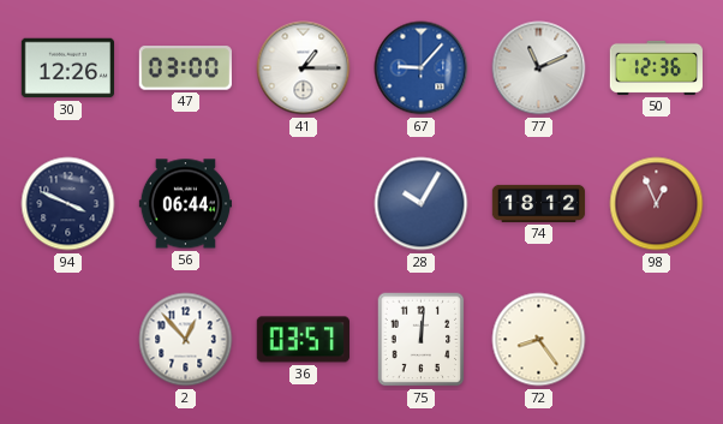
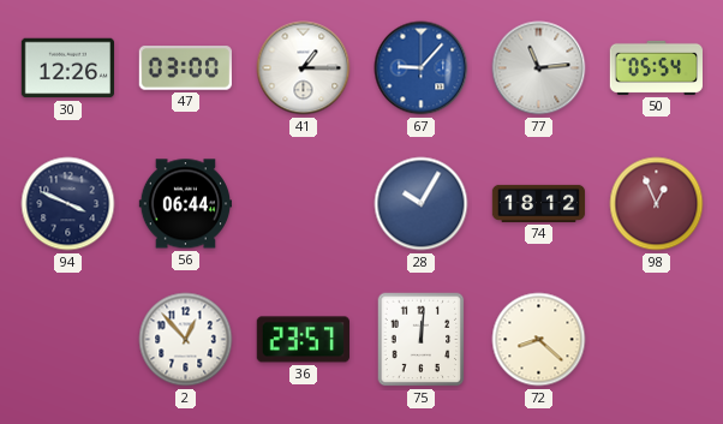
77: 11:11 -> 11:14 (539, 68)
50: 12:36 -> 05:54 (656, 67)
36: 03:57 -> 23:57 (303, 340)
72: 8:24 -> 8:22 (539, 340)
